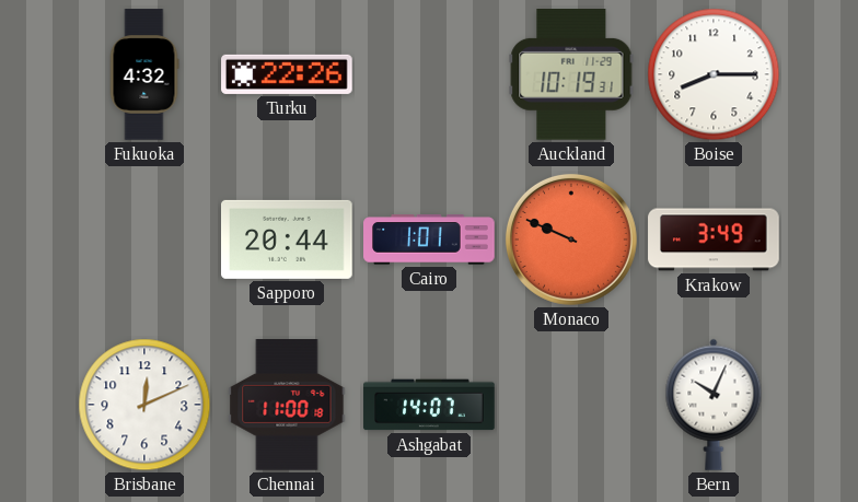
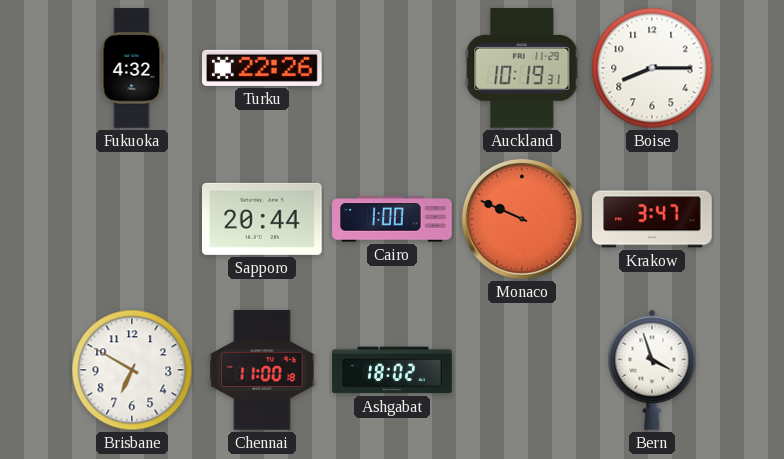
Cairo: 1:01 -> 1:00 (392, 219)
Krakow: 3:49 -> 3:47 (652, 219)
Brisbane: 12:11 -> 6:50 (132, 370)
Ashgabat: 14:07 -> 18:02 (392, 370)
Bern: 10:04 -> 3:57 (652, 370)
